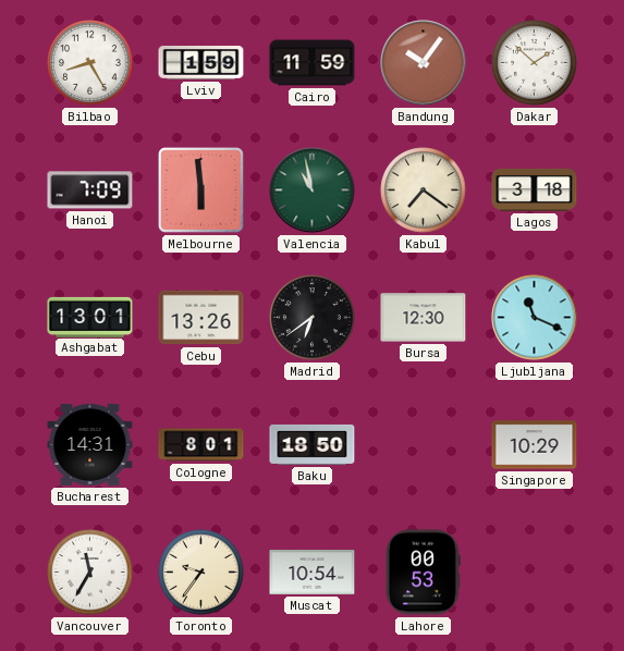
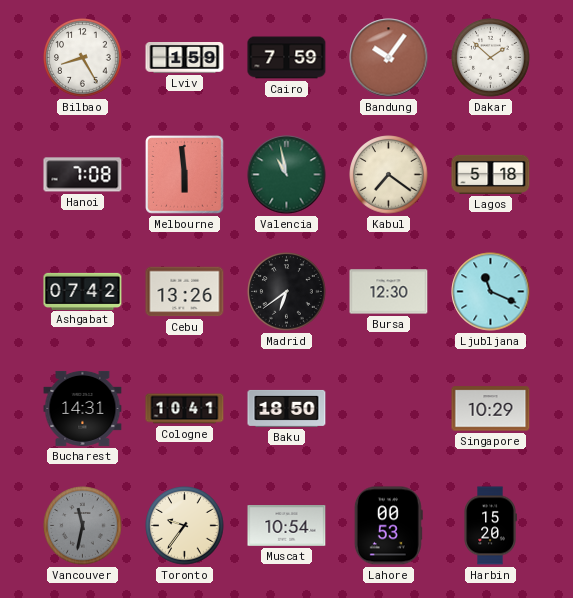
Cairo: 11:59 -> 7:59 (287, 58)
Hanoi: 7:09 -> 7:08 (83, 175)
Lagos: 3:18 -> 5:18 (491, 174)
Ashgabat: 13:01 -> 07:42 (83, 291)
Cologne: 8:01 -> 10:41 (185, 409)
Vancouver: 11:35 -> 11:32 (83, 526)
Vancouver dial: white -> grey (83, 526)
Harbin: none -> 15:20 (490, 526)
